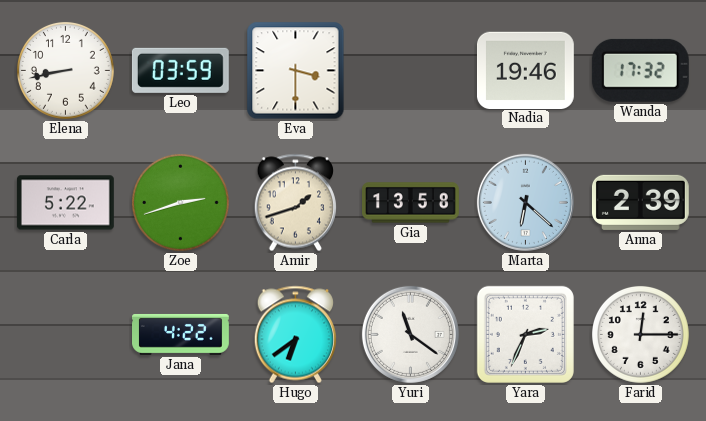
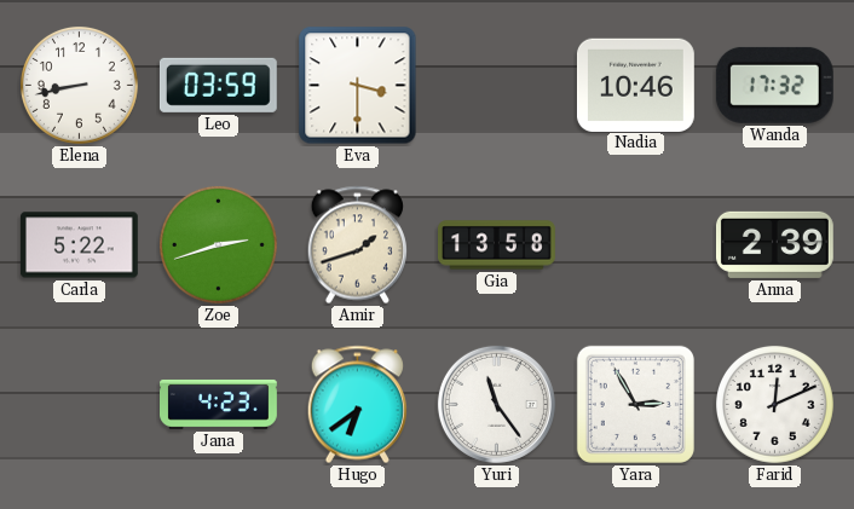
Nadia: 19:46 -> 10:46 (635, 85)
Marta: 6:22 -> none (525, 202)
Jana: 4:22 -> 4:23 (219, 404)
Yuri: 11:21 -> 11:24 (496, 404)
Yara: 2:34 -> 2:55 (635, 404)
Farid: 12:15 -> 12:11 (774, 404)
